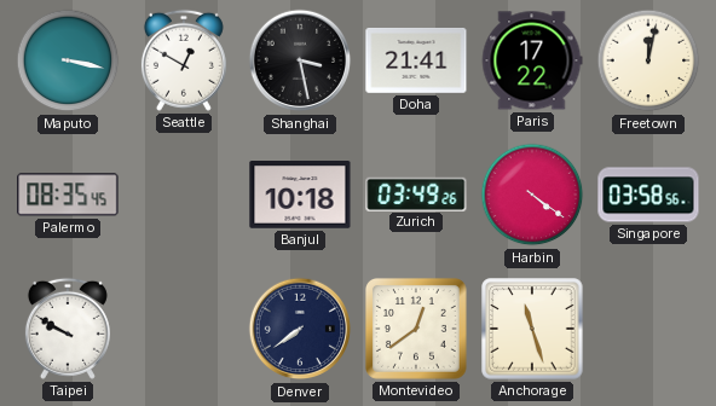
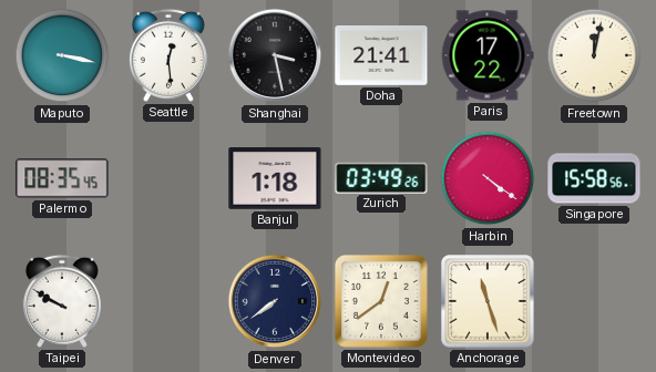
Seattle: 12:50 -> 12:29 (168, 55)
Banjul: 10:18 -> 1:18 (275, 179)
Singapore: 03:58 -> 15:58 (594, 178)
